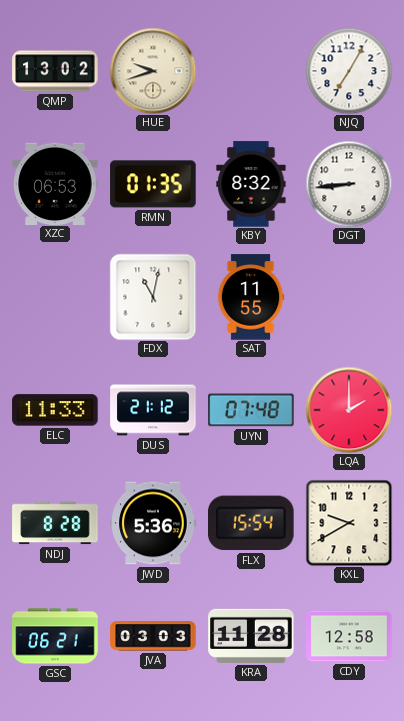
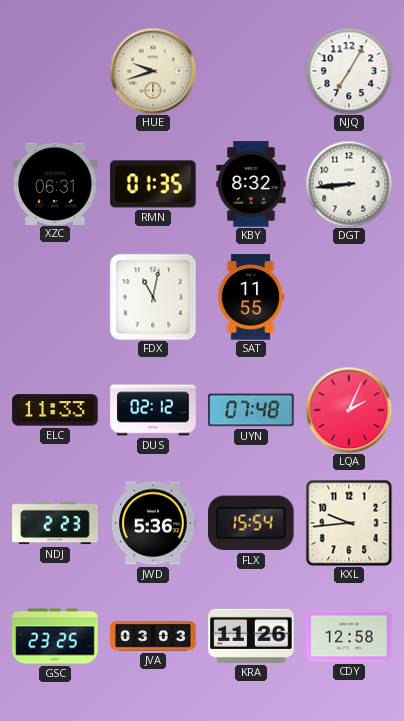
QMP: 13:02 -> none (55, 71)
XZC: 06:53 -> 06:31 (55, 183)
DUS: 21:12 -> 02:12 (153, 410)
LQA: 2:00 -> 2:04 (349, 410)
NDJ: 8:28 -> 2:23 (55, 523)
KXL: 9:40 -> 9:44 (349, 523)
GSC: 06:21 -> 23:25 (55, 636)
KRA: 11:28 -> 11:26 (251, 636)
